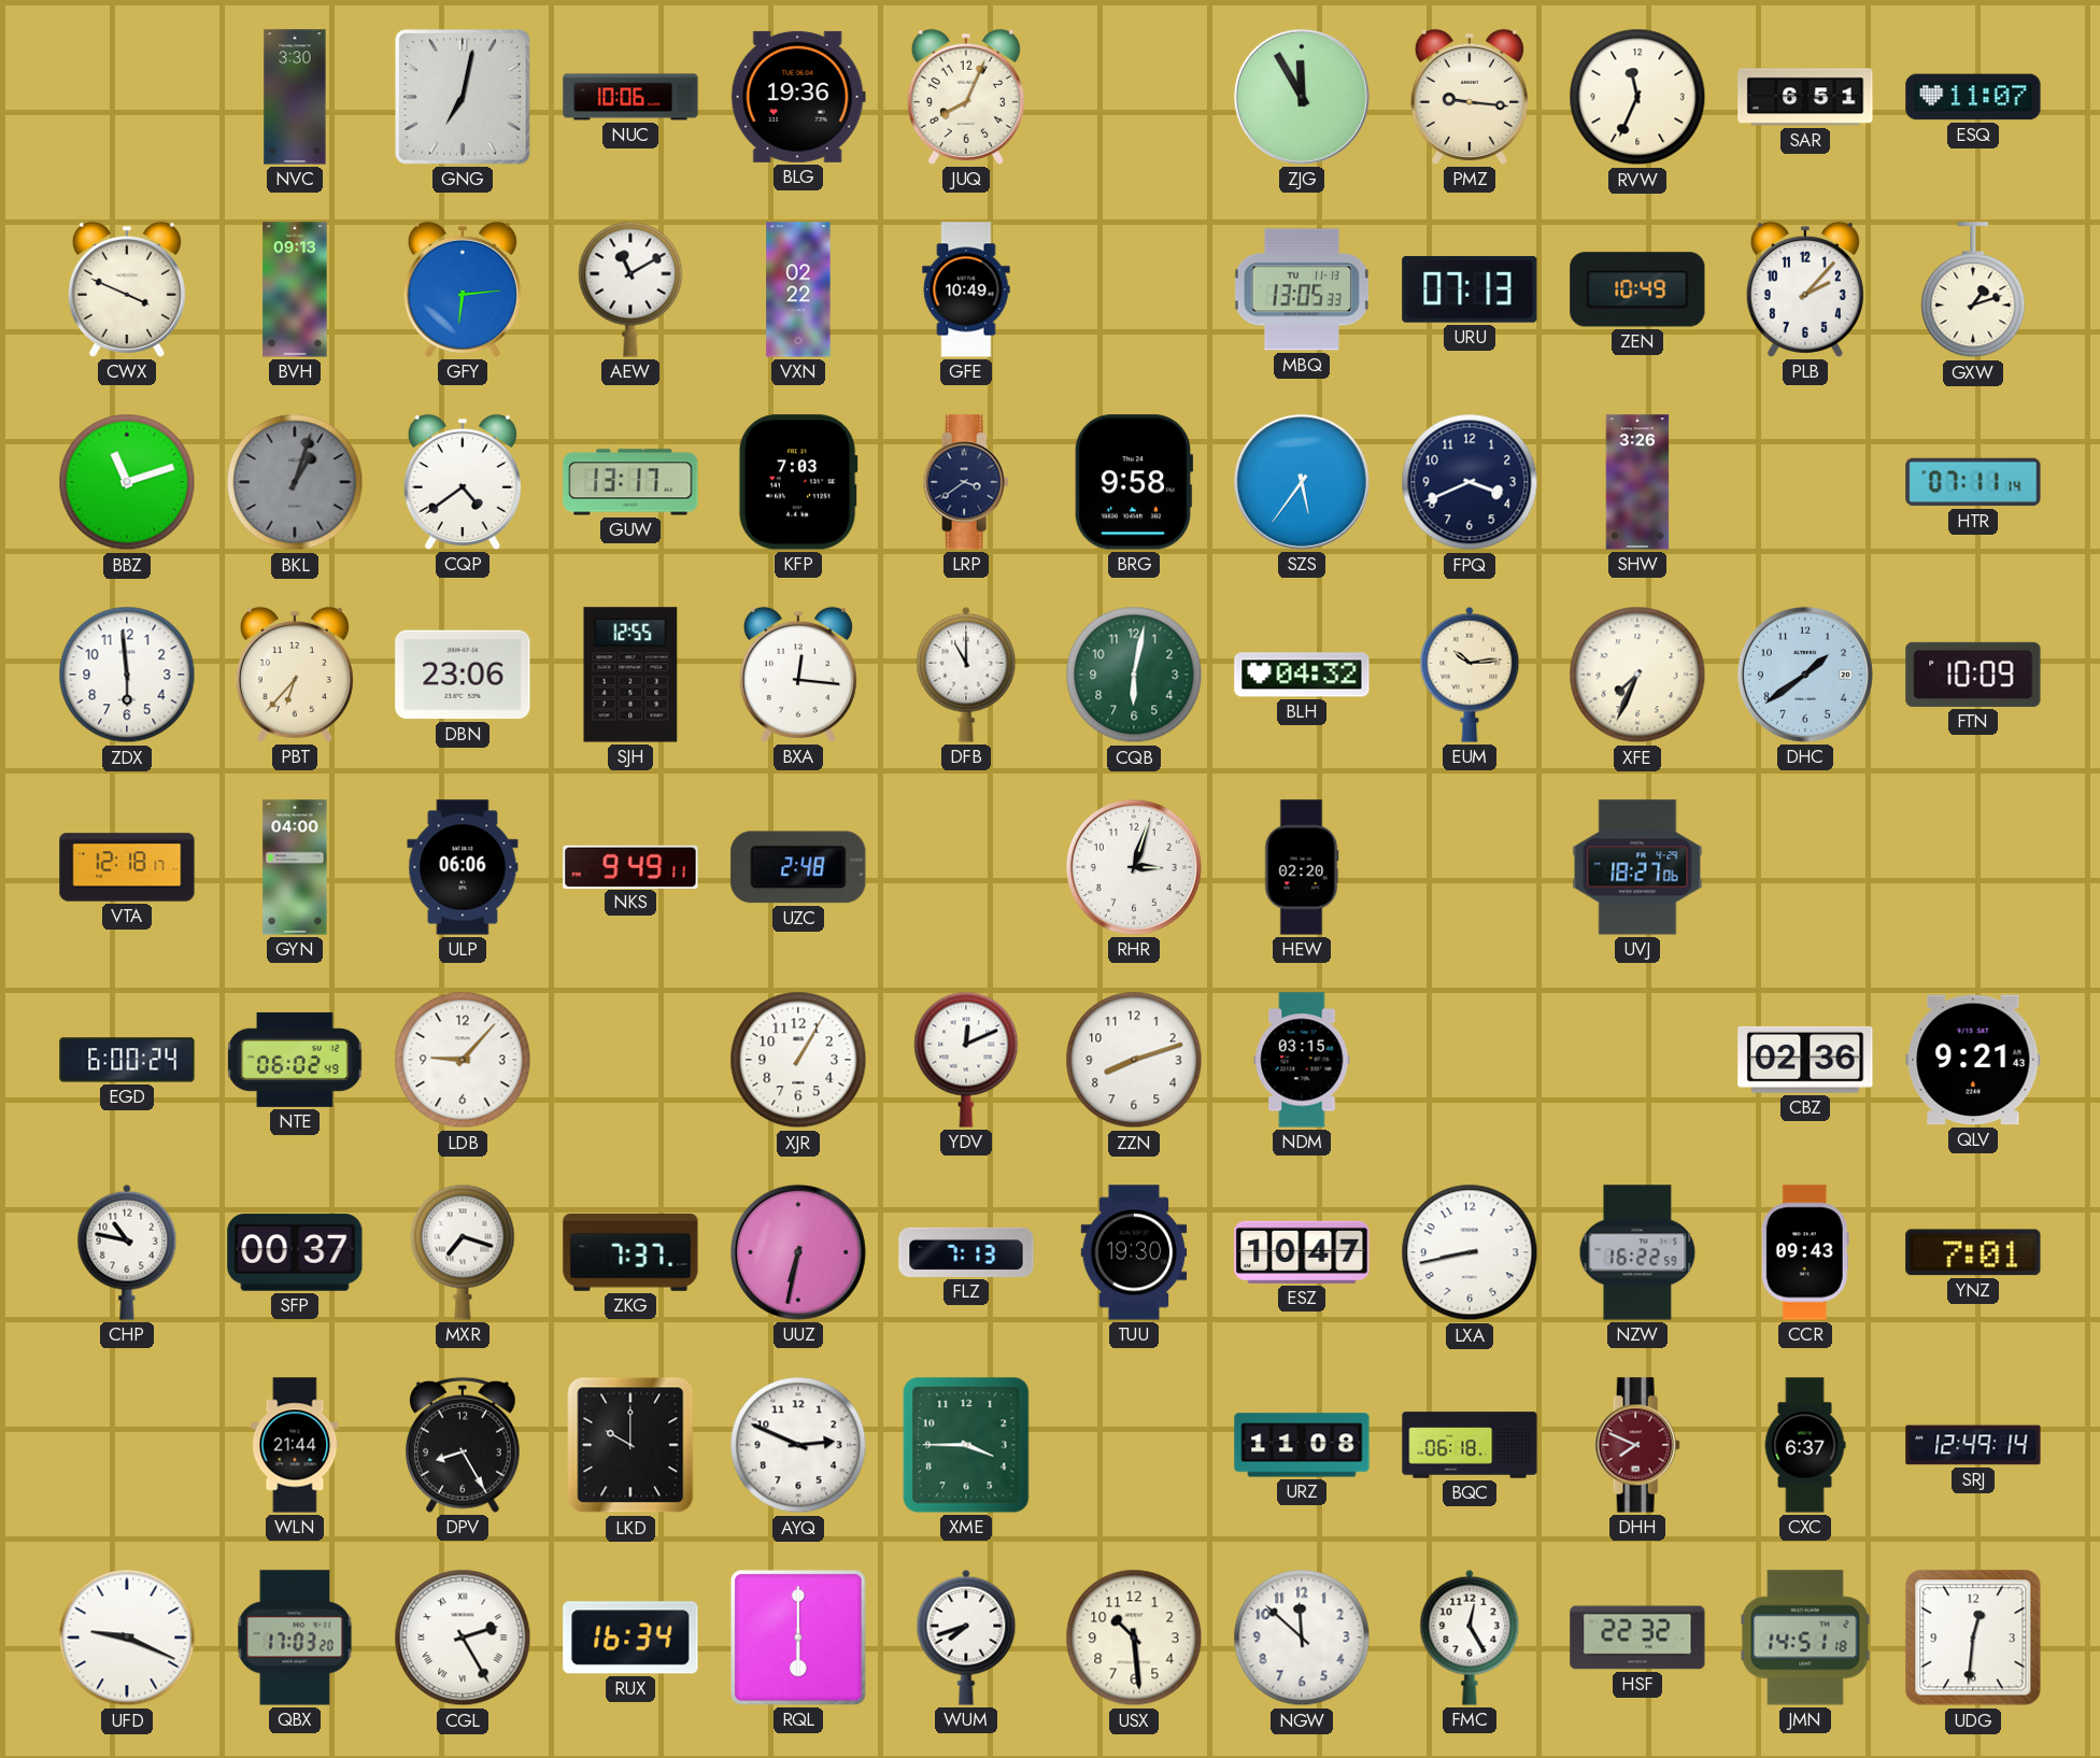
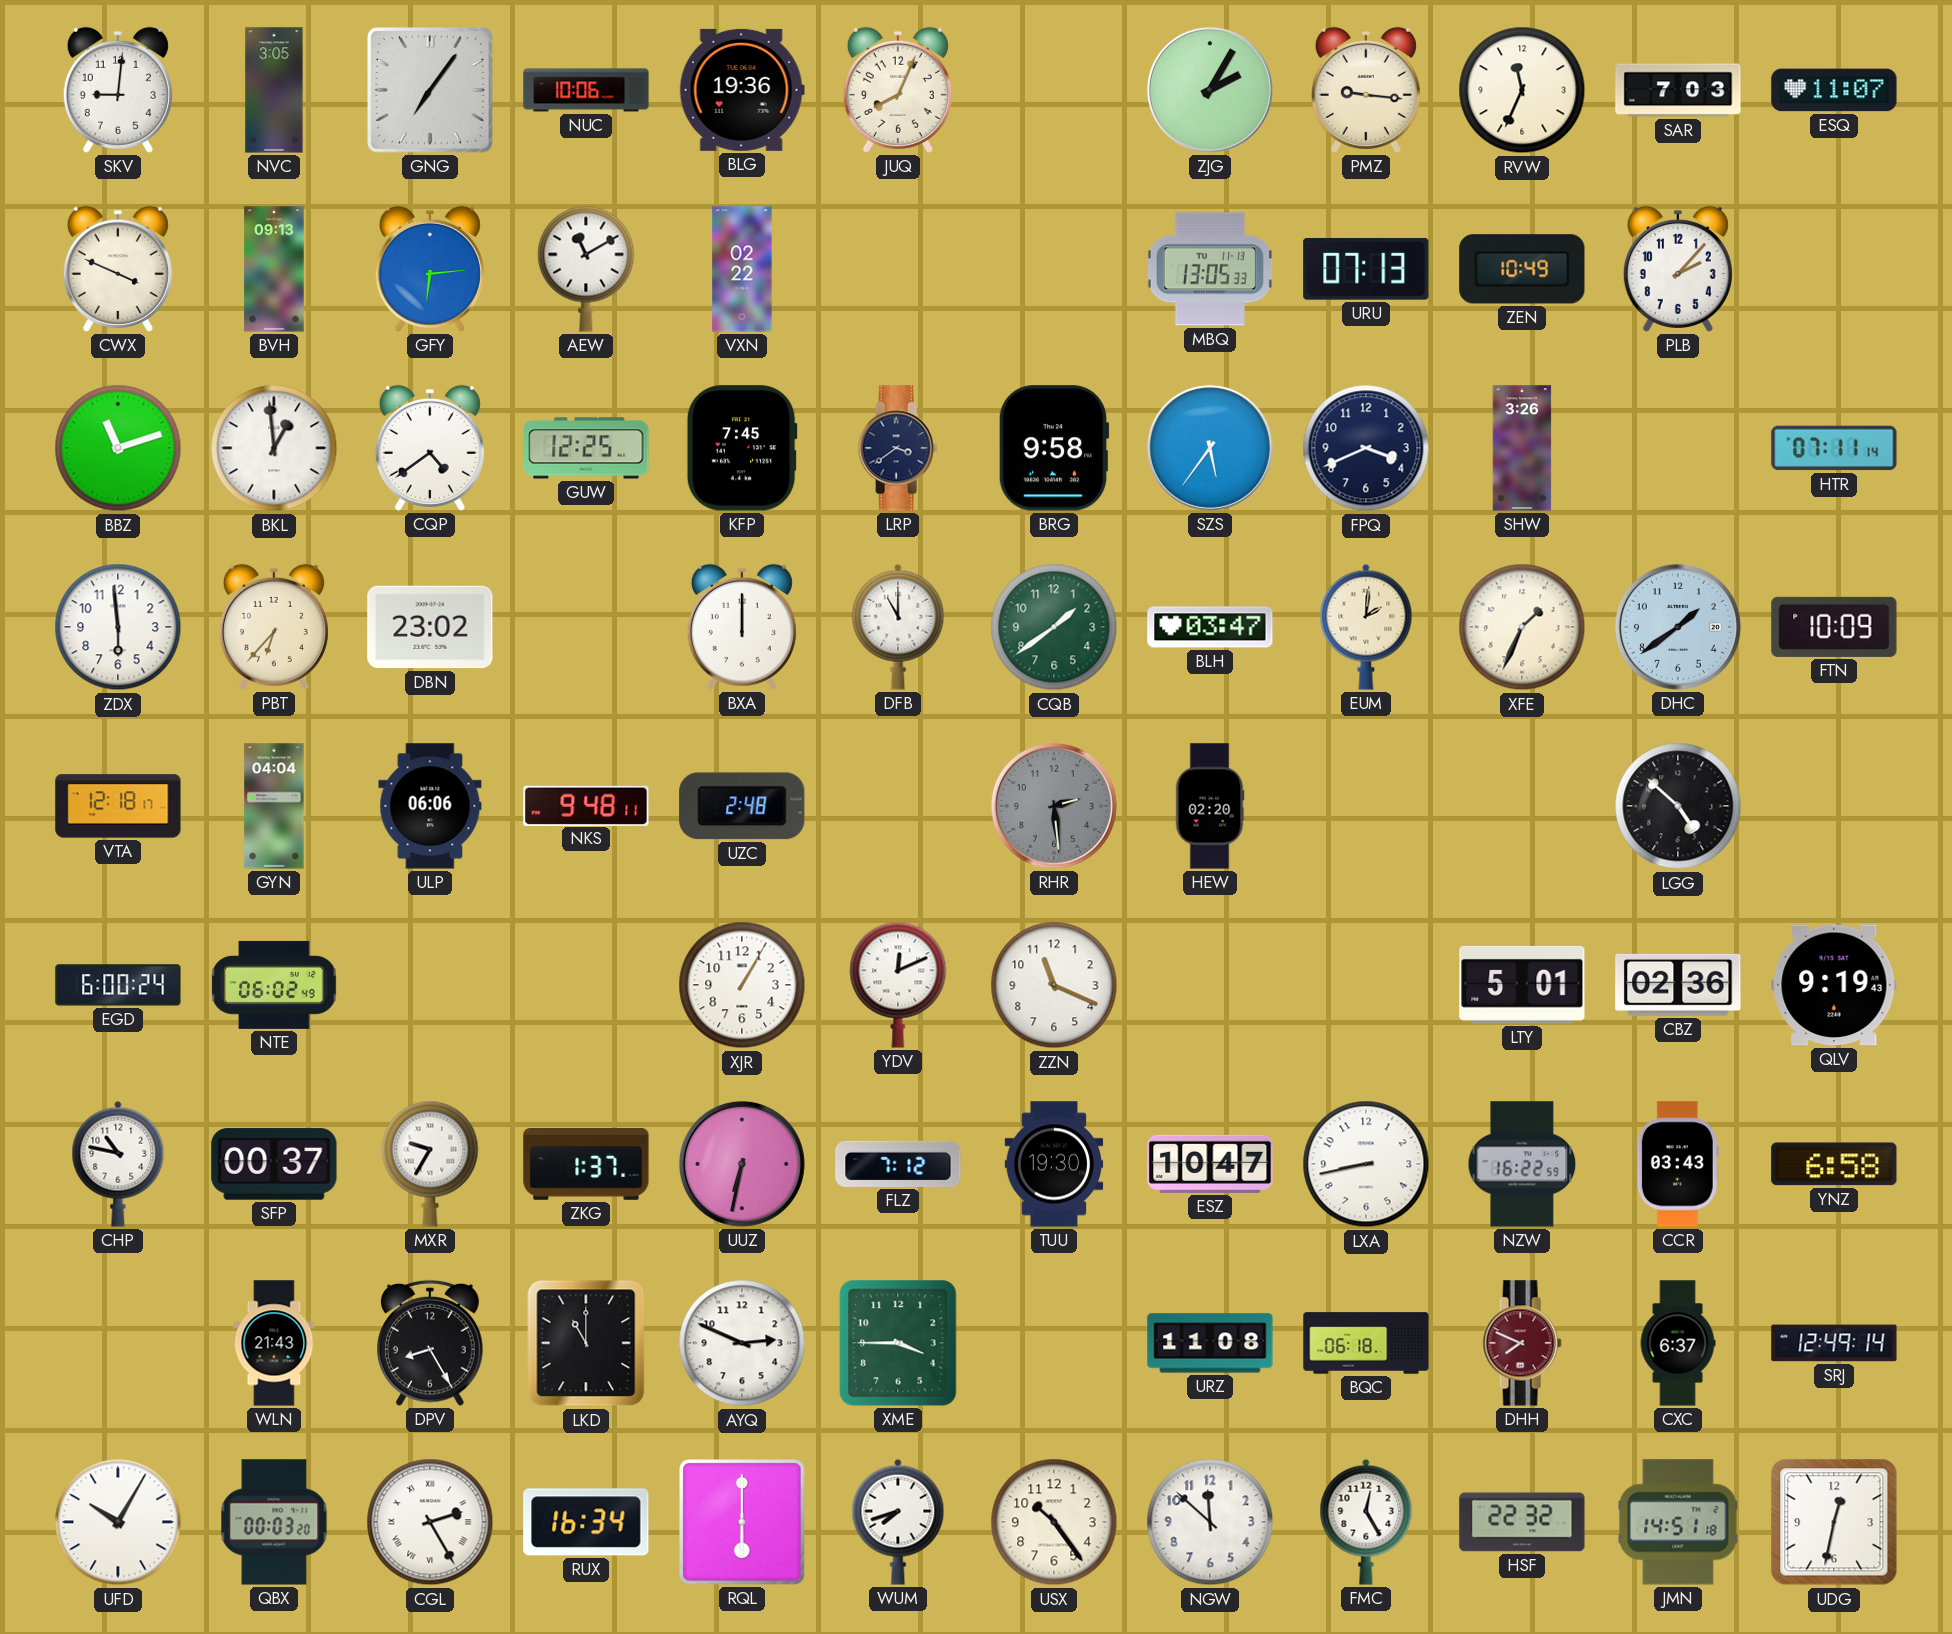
SKV: none -> 9:01 (118, 90)
NVC: 3:30 -> 3:05 (274, 90)
GNG: 7:02 -> 7:06 (431, 91)
ZJG: 11:55 -> 2:05 (1210, 90)
SAR: 6:51 -> 7:03 (1678, 90)
GFE: 10:49 -> none (966, 289)
GXW: 1:12 -> none (1973, 290)
BKL: 1:03 -> 12:59 (274, 448)
BKL dial: grey -> white (274, 448)
GUW: 13:17 -> 12:25 (586, 448)
KFP: 7:03 -> 7:45 (742, 448)
DBN: 23:06 -> 23:02 (430, 627)
SJH: 12:55 -> none (630, 675)
BXA: 12:16 -> 12:00 (742, 627)
CQB: 6:02 -> 1:39 (1054, 627)
BLH: 04:32 -> 03:47 (1210, 627)
EUM: 10:14 -> 2:01 (1366, 627)
XFE: 7:34 -> 1:34 (1522, 627)
GYN: 04:00 -> 04:04 (274, 806)
NKS: 9:49 -> 9:48 (586, 805)
RHR: 3:03 -> 2:29 (1054, 806)
RHR dial: white -> grey (1054, 806)
UVJ: 18:27 -> none (1637, 867)
LGG: none -> 4:52 (1678, 806)
LDB: 9:07 -> none (463, 1060)
ZZN: 8:12 -> 11:19 (1054, 985)
NDM: 03:15 -> none (1302, 1060)
LTY: none -> 5:01 (1522, 985)
QLV: 9:21 -> 9:19 (1834, 985)
MXR: 7:18 -> 9:35 (430, 1164)
ZKG: 7:37 -> 1:37 (586, 1165)
FLZ: 7:13 -> 7:12 (898, 1164)
CCR: 09:43 -> 03:43 (1678, 1164)
YNZ: 7:01 -> 6:58 (1834, 1164)
WLN: 21:44 -> 21:43 (274, 1343)
LKD: 10:00 -> 11:00 (586, 1343)
UFD: 9:19 -> 10:05 (118, 1522)
QBX: 17:03 -> 00:03 (274, 1522)
USX: 10:29 -> 10:24 (1054, 1522)
UDG: 12:31 -> 12:32 (1834, 1522)
